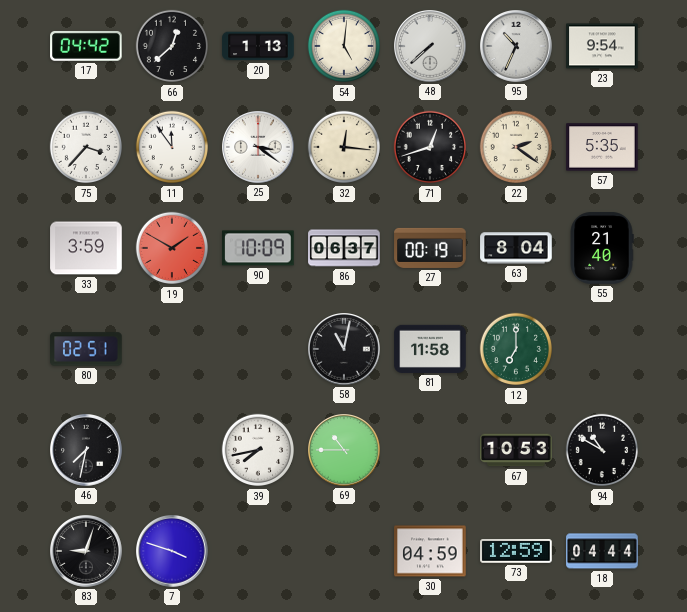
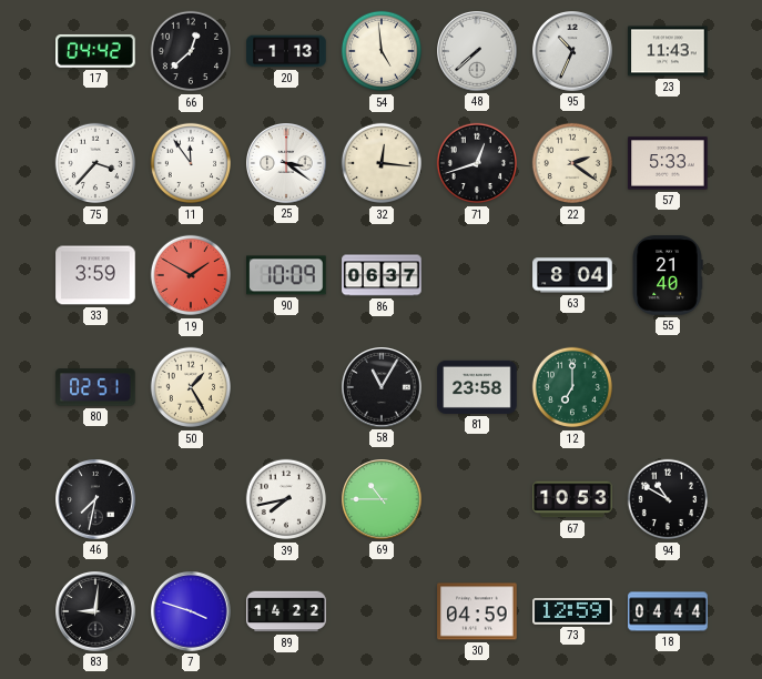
54: 5:01 -> 4:59 (382, 51)
23: 9:54 -> 11:43 (668, 51)
57: 5:35 -> 5:33 (668, 163)
27: 00:19 -> none (430, 248)
50: none -> 1:25 (191, 387)
58: 11:02 -> 11:05 (382, 387)
81: 11:58 -> 23:58 (477, 387)
83: 9:03 -> 9:01 (95, 611)
89: none -> 14:22 (286, 611)
